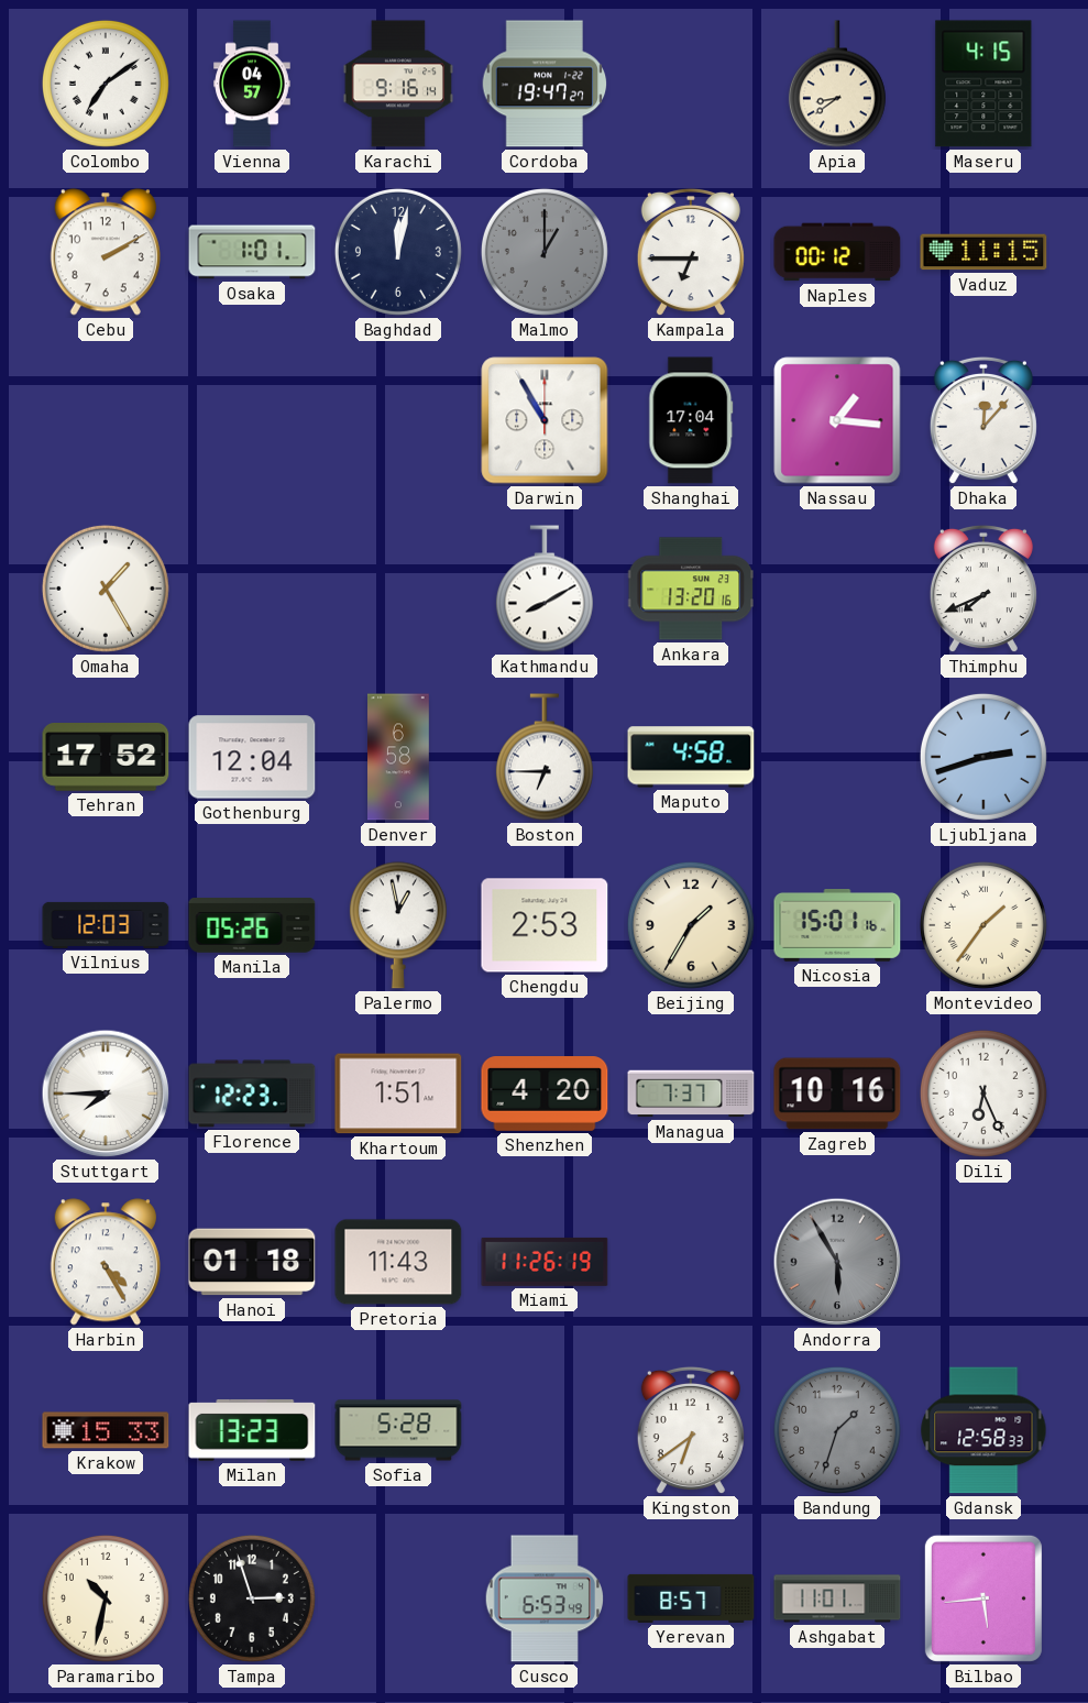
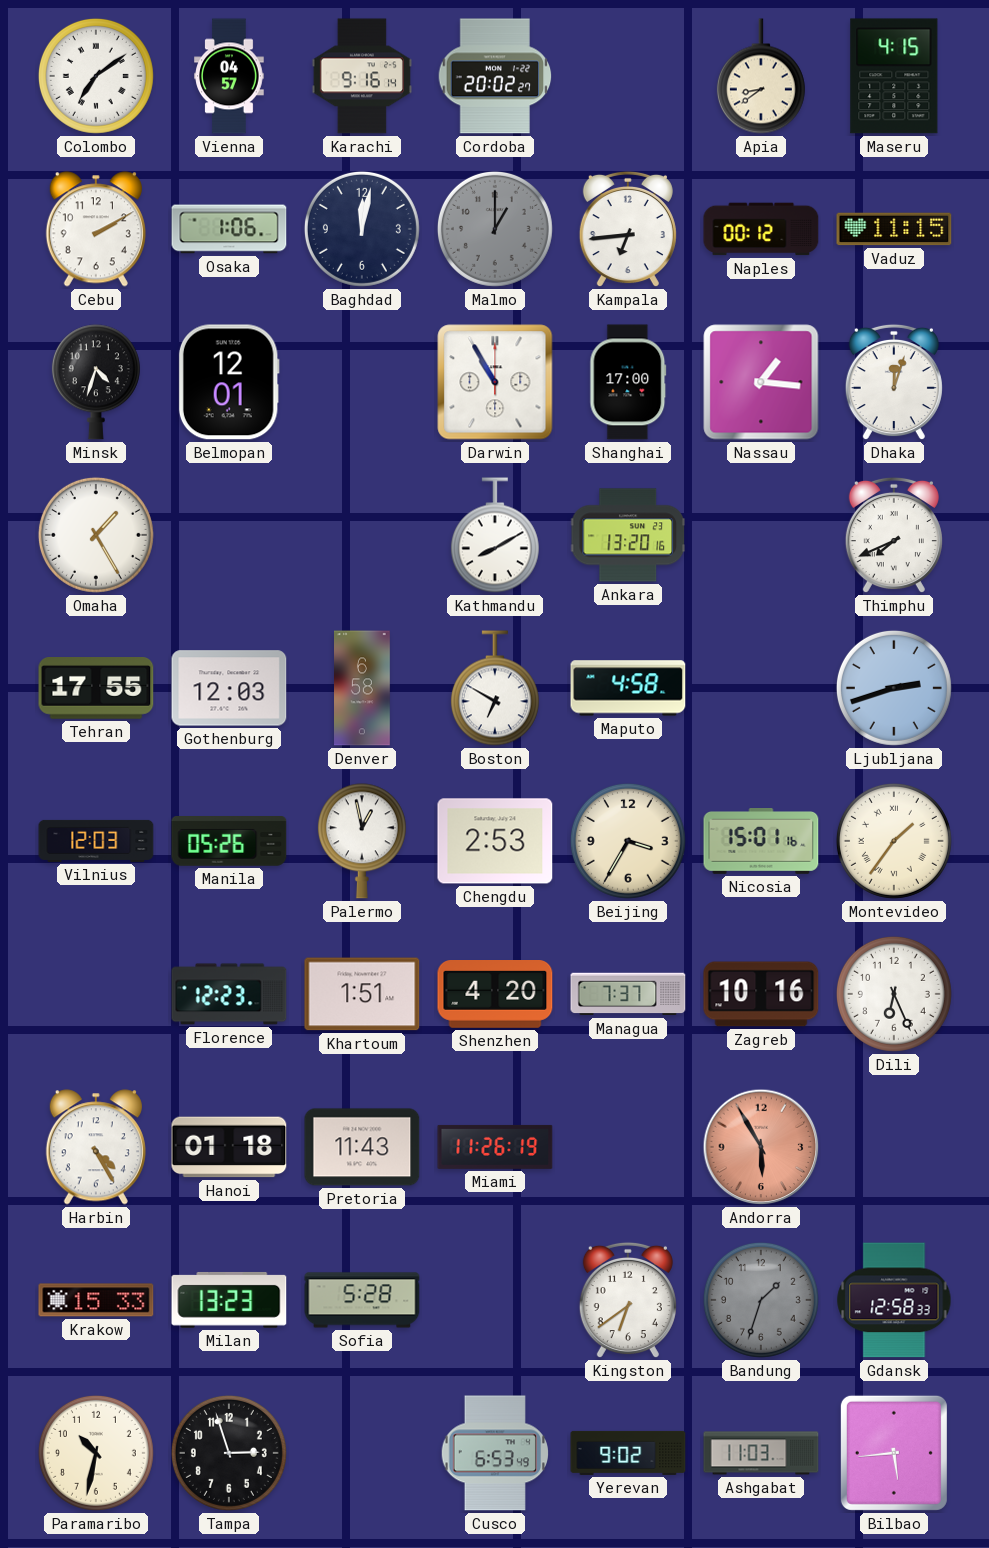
Cordoba: 19:47 -> 20:02 (495, 76)
Osaka: 1:01 -> 1:06 (229, 229)
Kampala: 6:45 -> 6:44 (628, 229)
Minsk: none -> 4:33 (96, 382)
Belmopan: none -> 12:01 (229, 382)
Shanghai: 17:04 -> 17:00 (628, 382)
Dhaka: 12:07 -> 12:03 (894, 382)
Tehran: 17:52 -> 17:55 (96, 689)
Gothenburg: 12:04 -> 12:03 (229, 688)
Boston: 6:45 -> 6:50 (495, 688)
Beijing: 1:35 -> 3:35 (628, 841)
Stuttgart: 7:45 -> none (106, 1094)
Andorra dial: grey -> salmon (761, 1147)
Yerevan: 8:57 -> 9:02 (628, 1453)
Ashgabat: 11:01 -> 11:03 (761, 1453)
